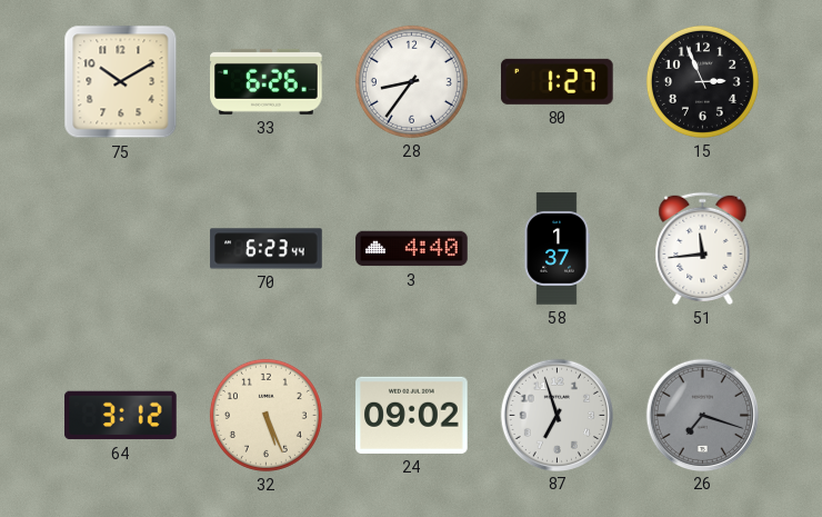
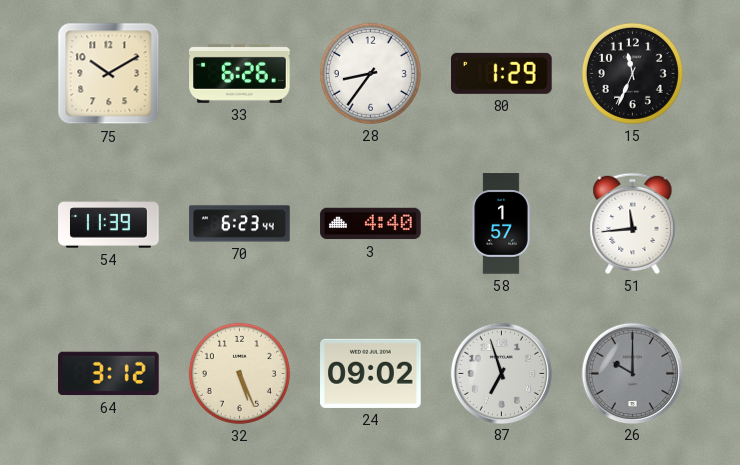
80: 1:27 -> 1:29 (501, 73)
15: 2:56 -> 11:34 (632, 73)
54: none -> 11:39 (109, 224)
58: 1:37 -> 1:57 (501, 224)
26: 7:18 -> 10:00 (632, 373)
